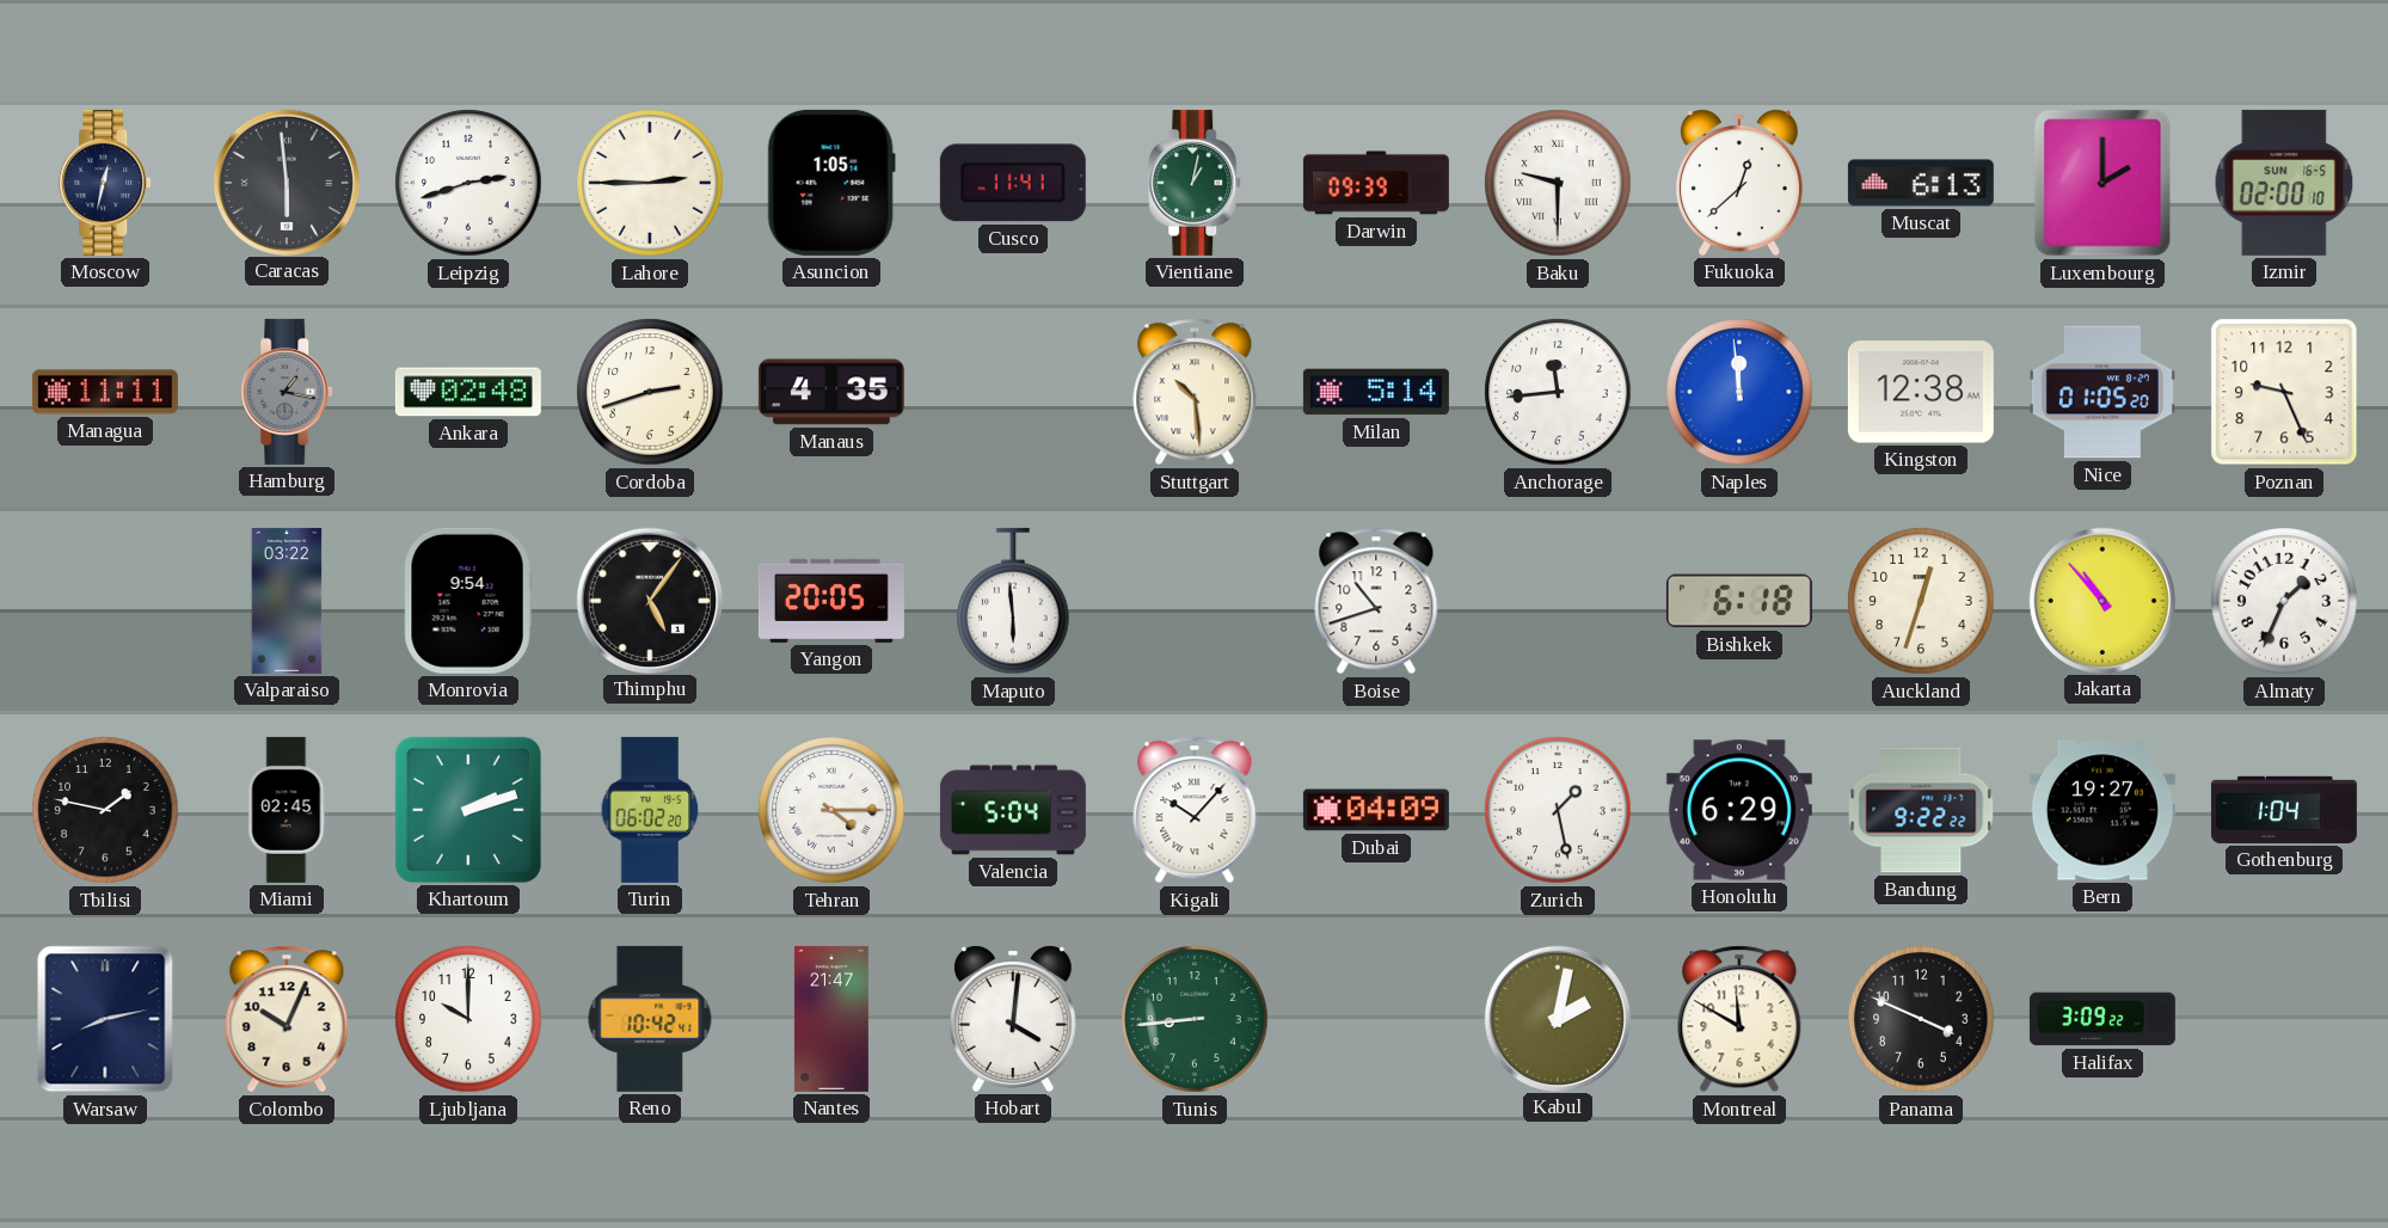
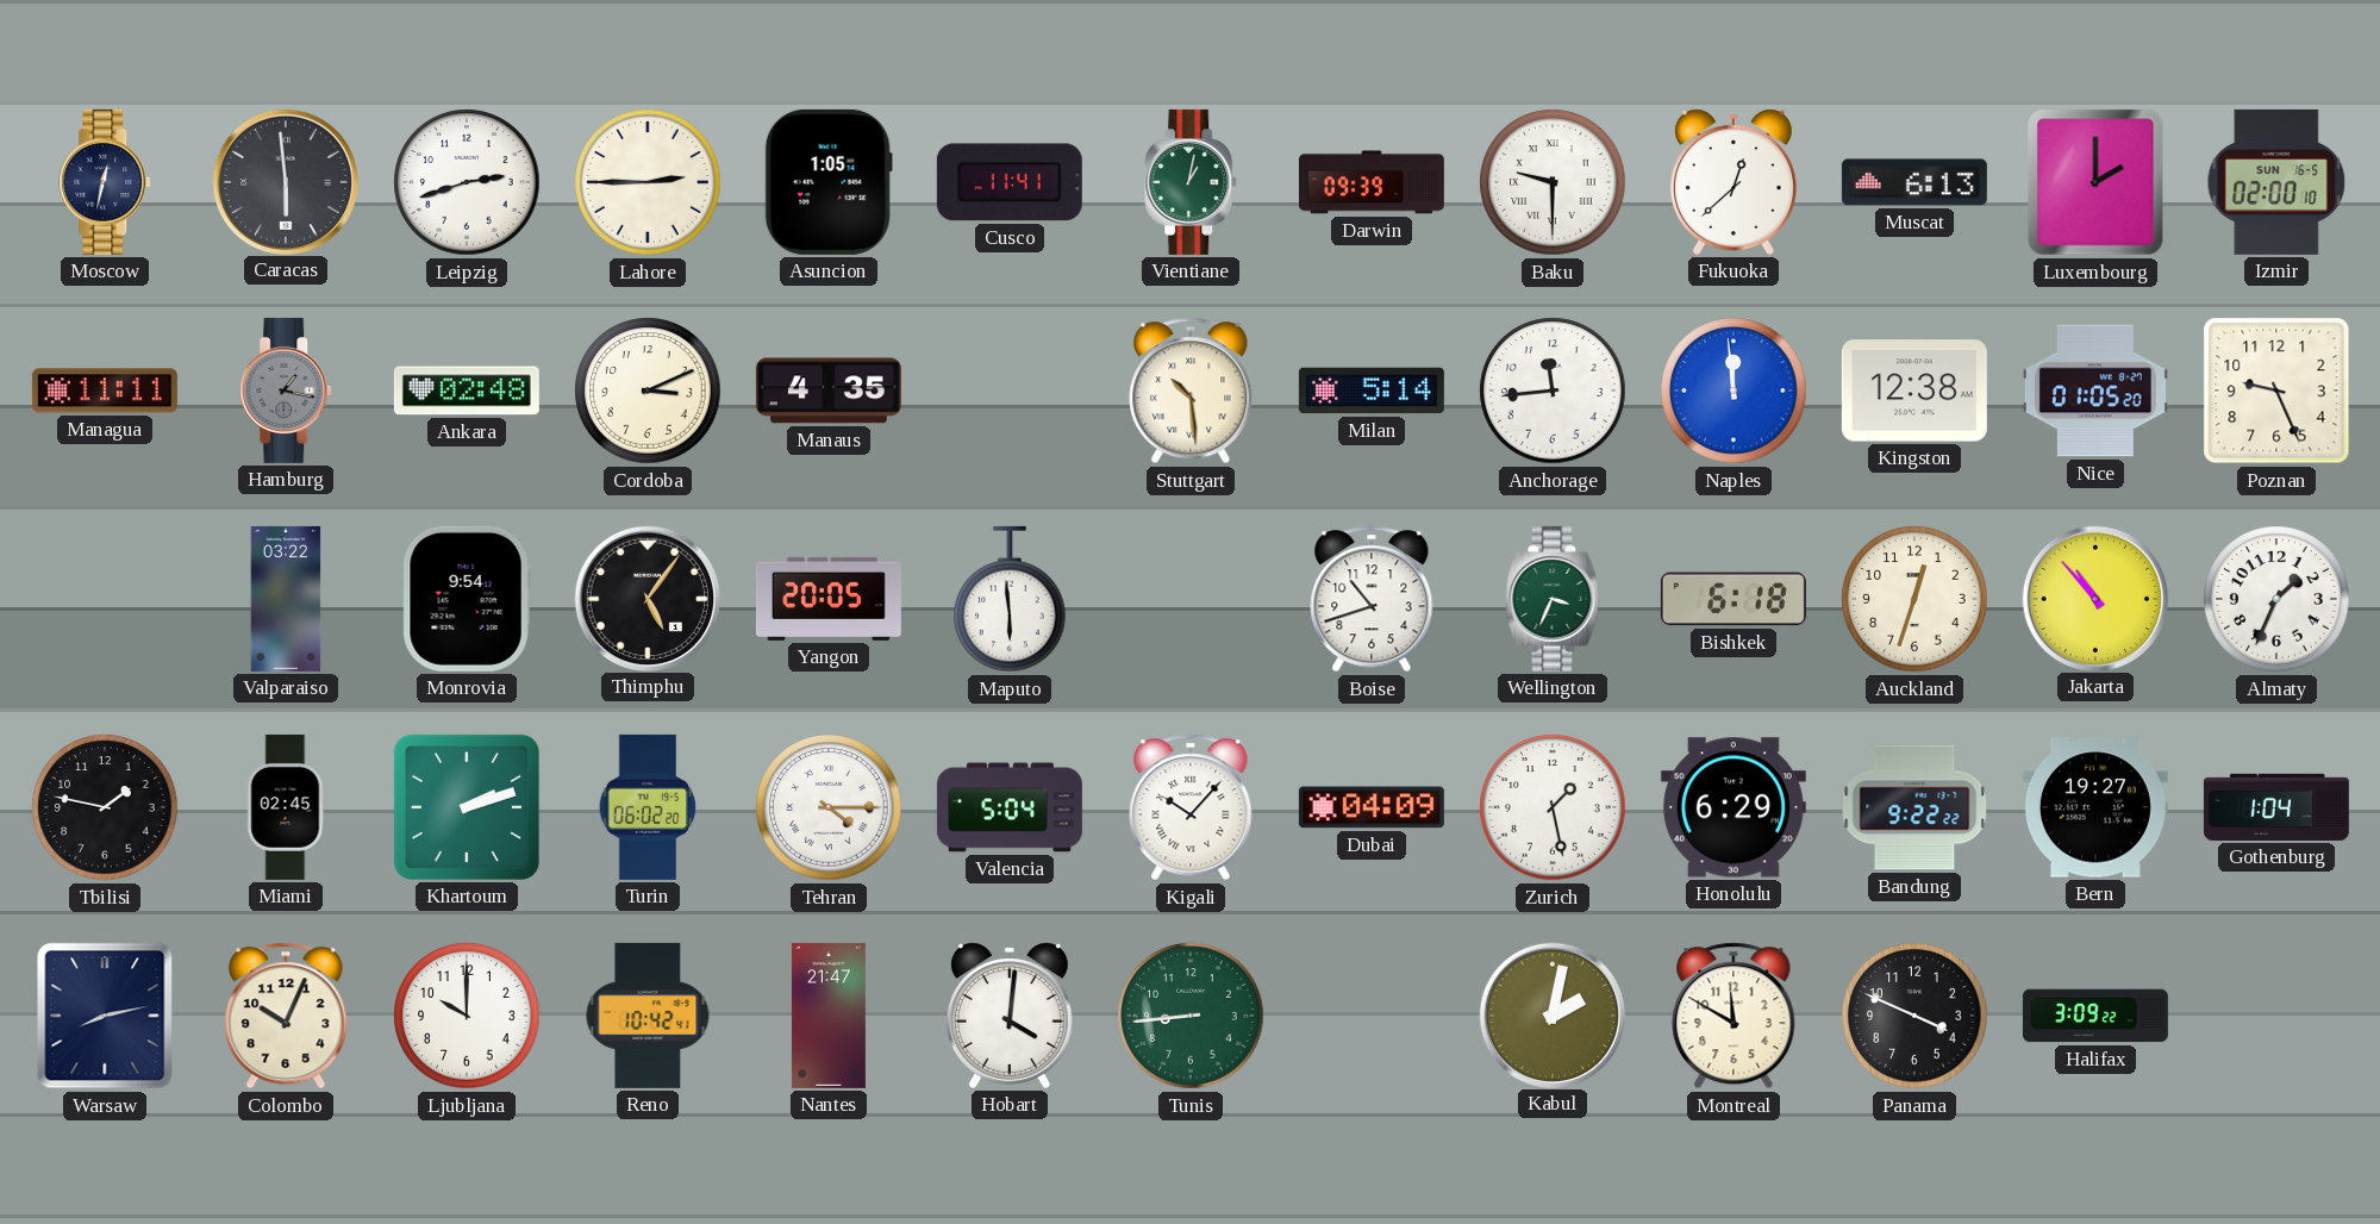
Cordoba: 2:42 -> 3:11 (648, 391)
Wellington: none -> 3:34 (1553, 599)
